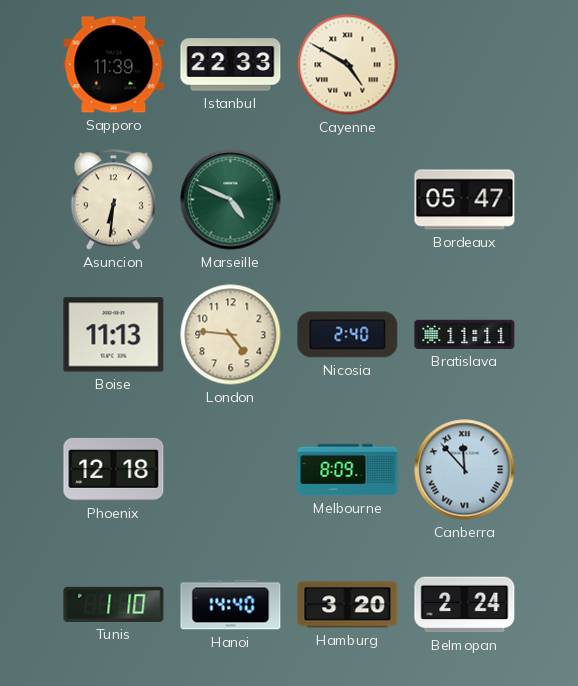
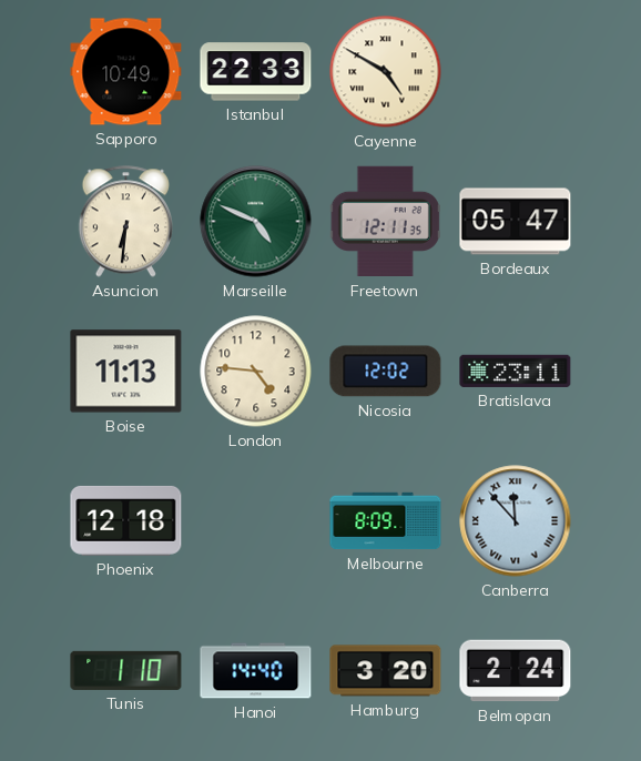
Sapporo: 11:39 -> 10:49 (126, 72)
Freetown: none -> 12:11 (385, 222)
Nicosia: 2:40 -> 12:02 (386, 372)
Bratislava: 11:11 -> 23:11 (516, 371)
